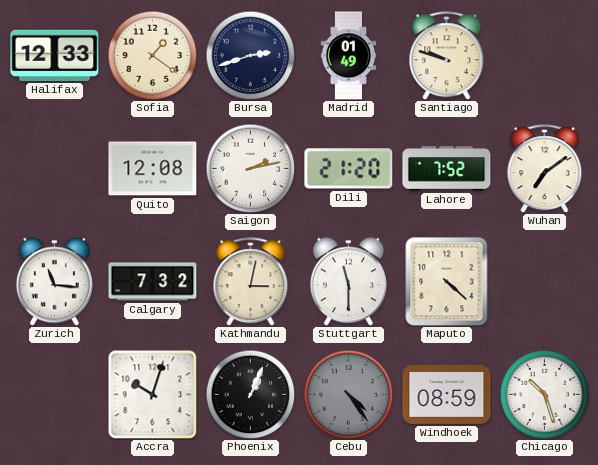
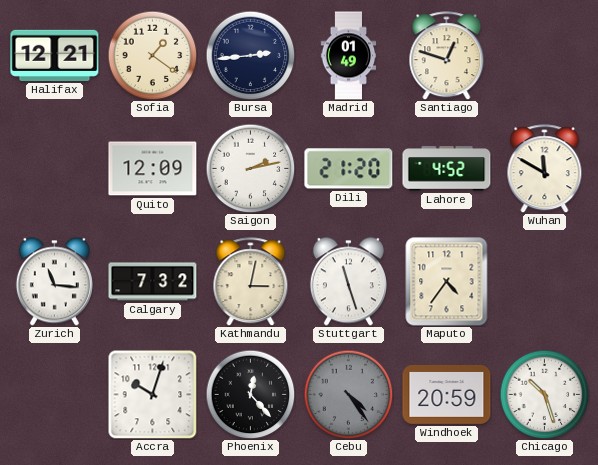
Halifax: 12:33 -> 12:21 (55, 55)
Bursa: 2:42 -> 2:44 (250, 55)
Santiago: 9:48 -> 12:48 (447, 56)
Quito: 12:08 -> 12:09 (153, 169)
Lahore: 7:52 -> 4:52 (447, 169)
Wuhan: 7:09 -> 11:50 (545, 169)
Stuttgart: 11:30 -> 11:27 (348, 282)
Maputo: 4:22 -> 4:36 (447, 282)
Phoenix: 1:04 -> 12:23 (250, 394)
Windhoek: 08:59 -> 20:59 (447, 395)
